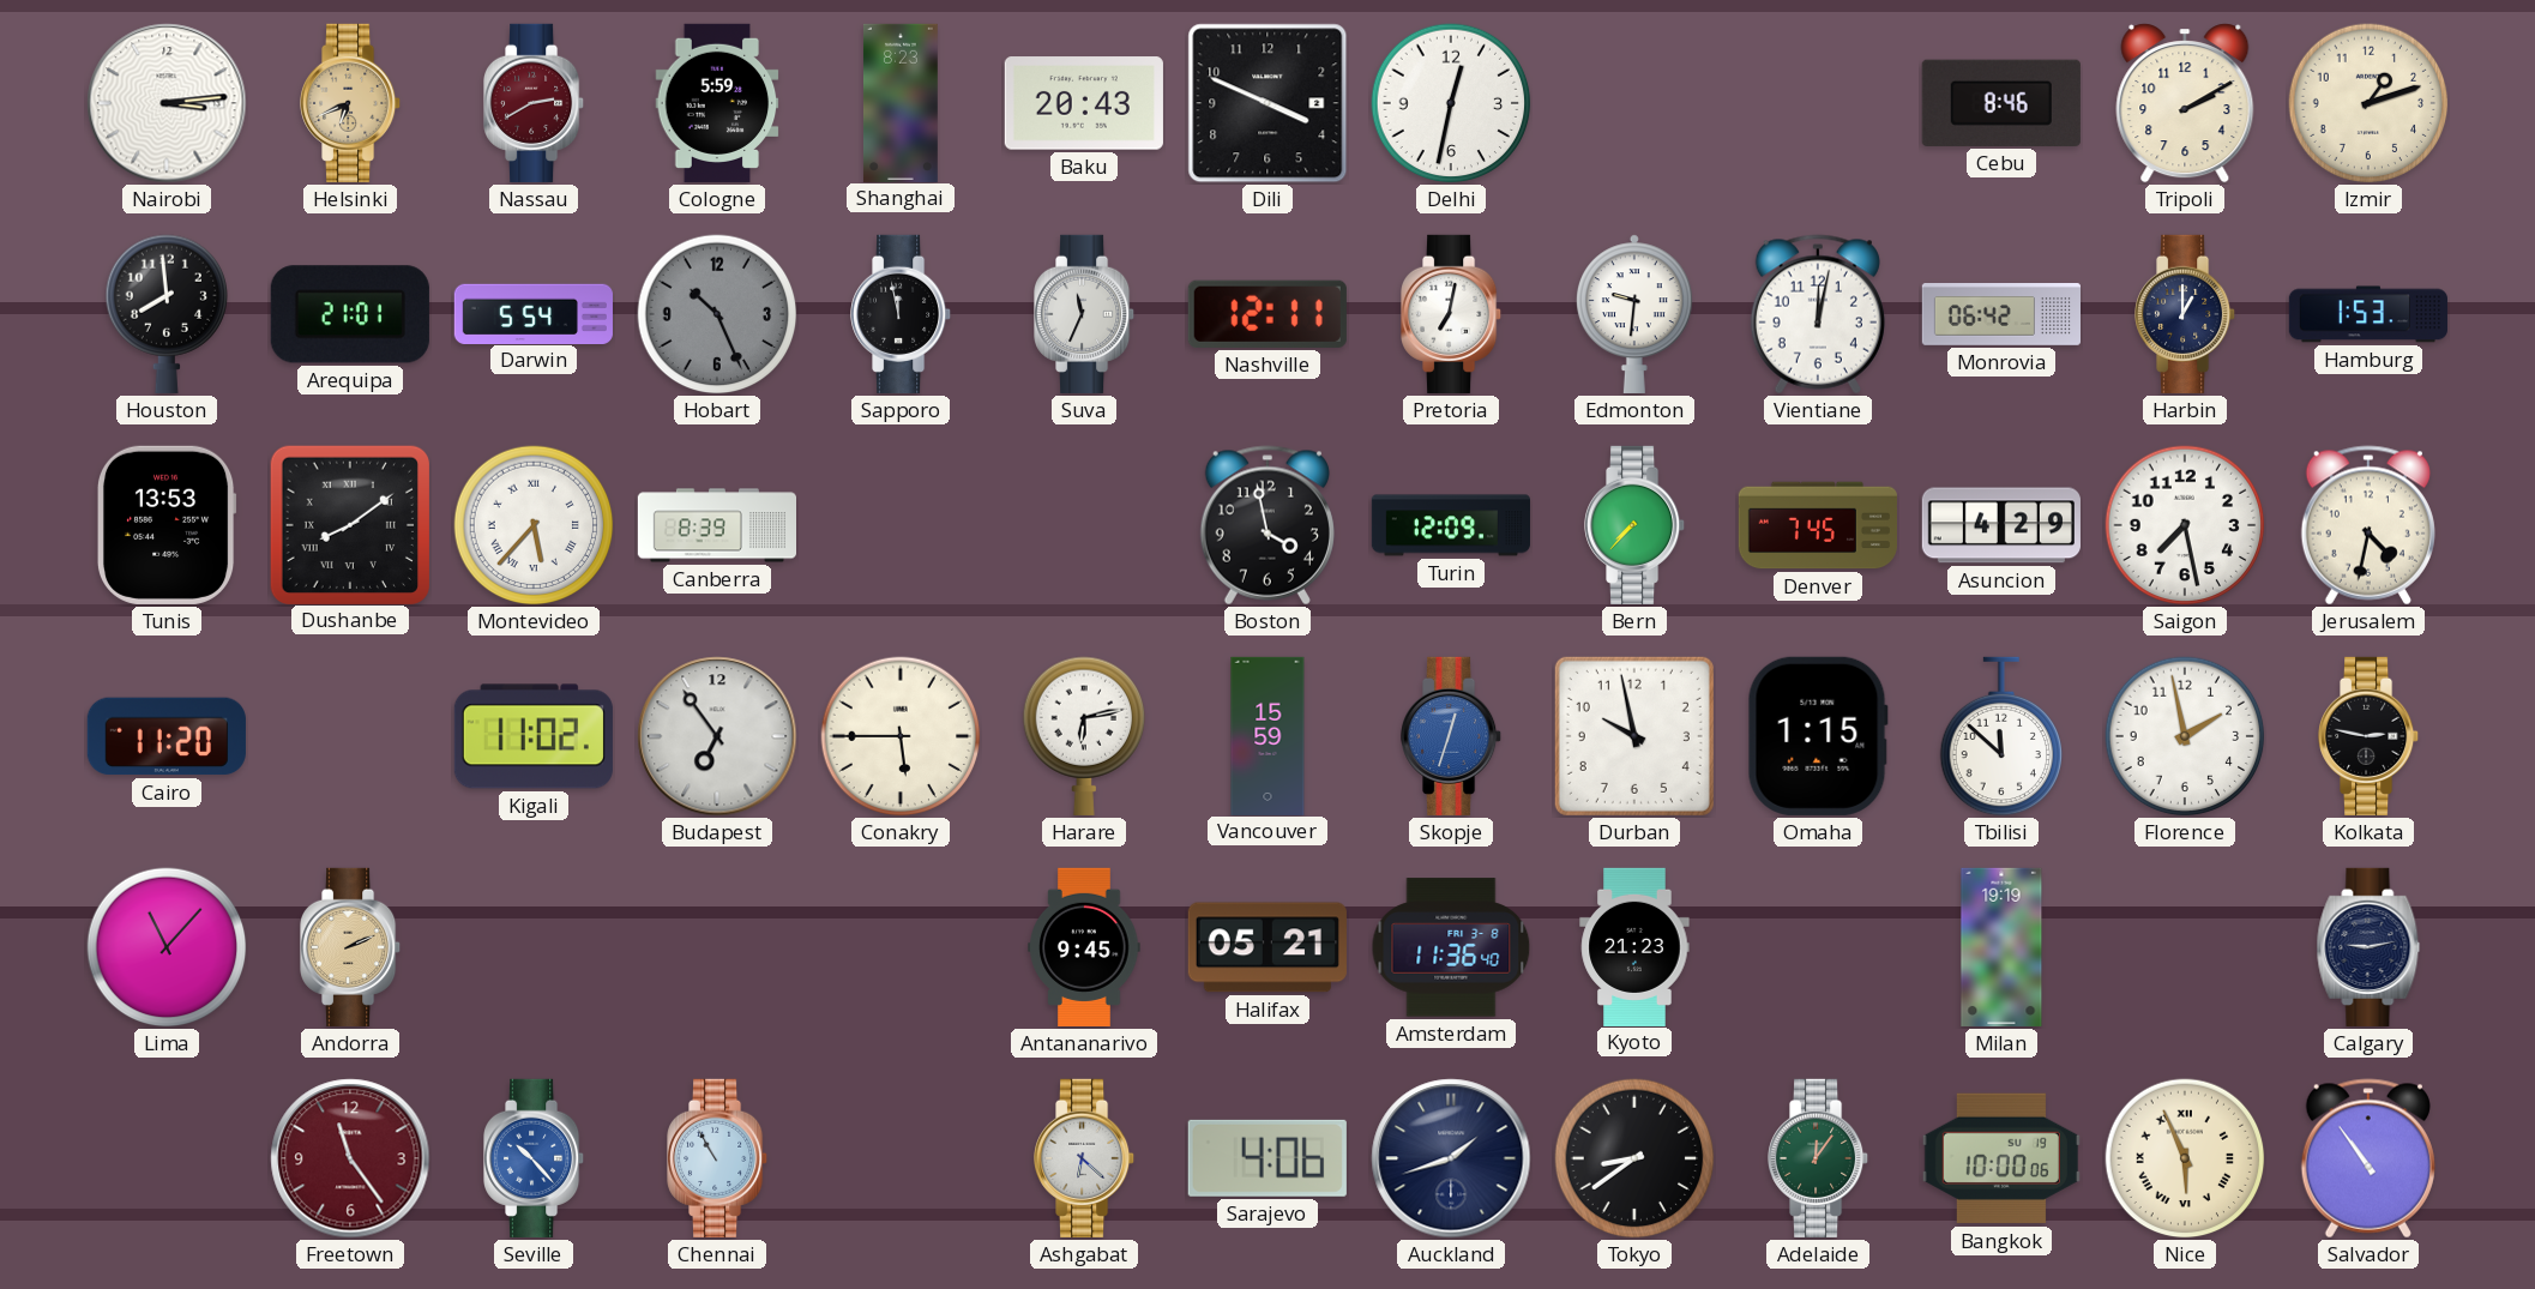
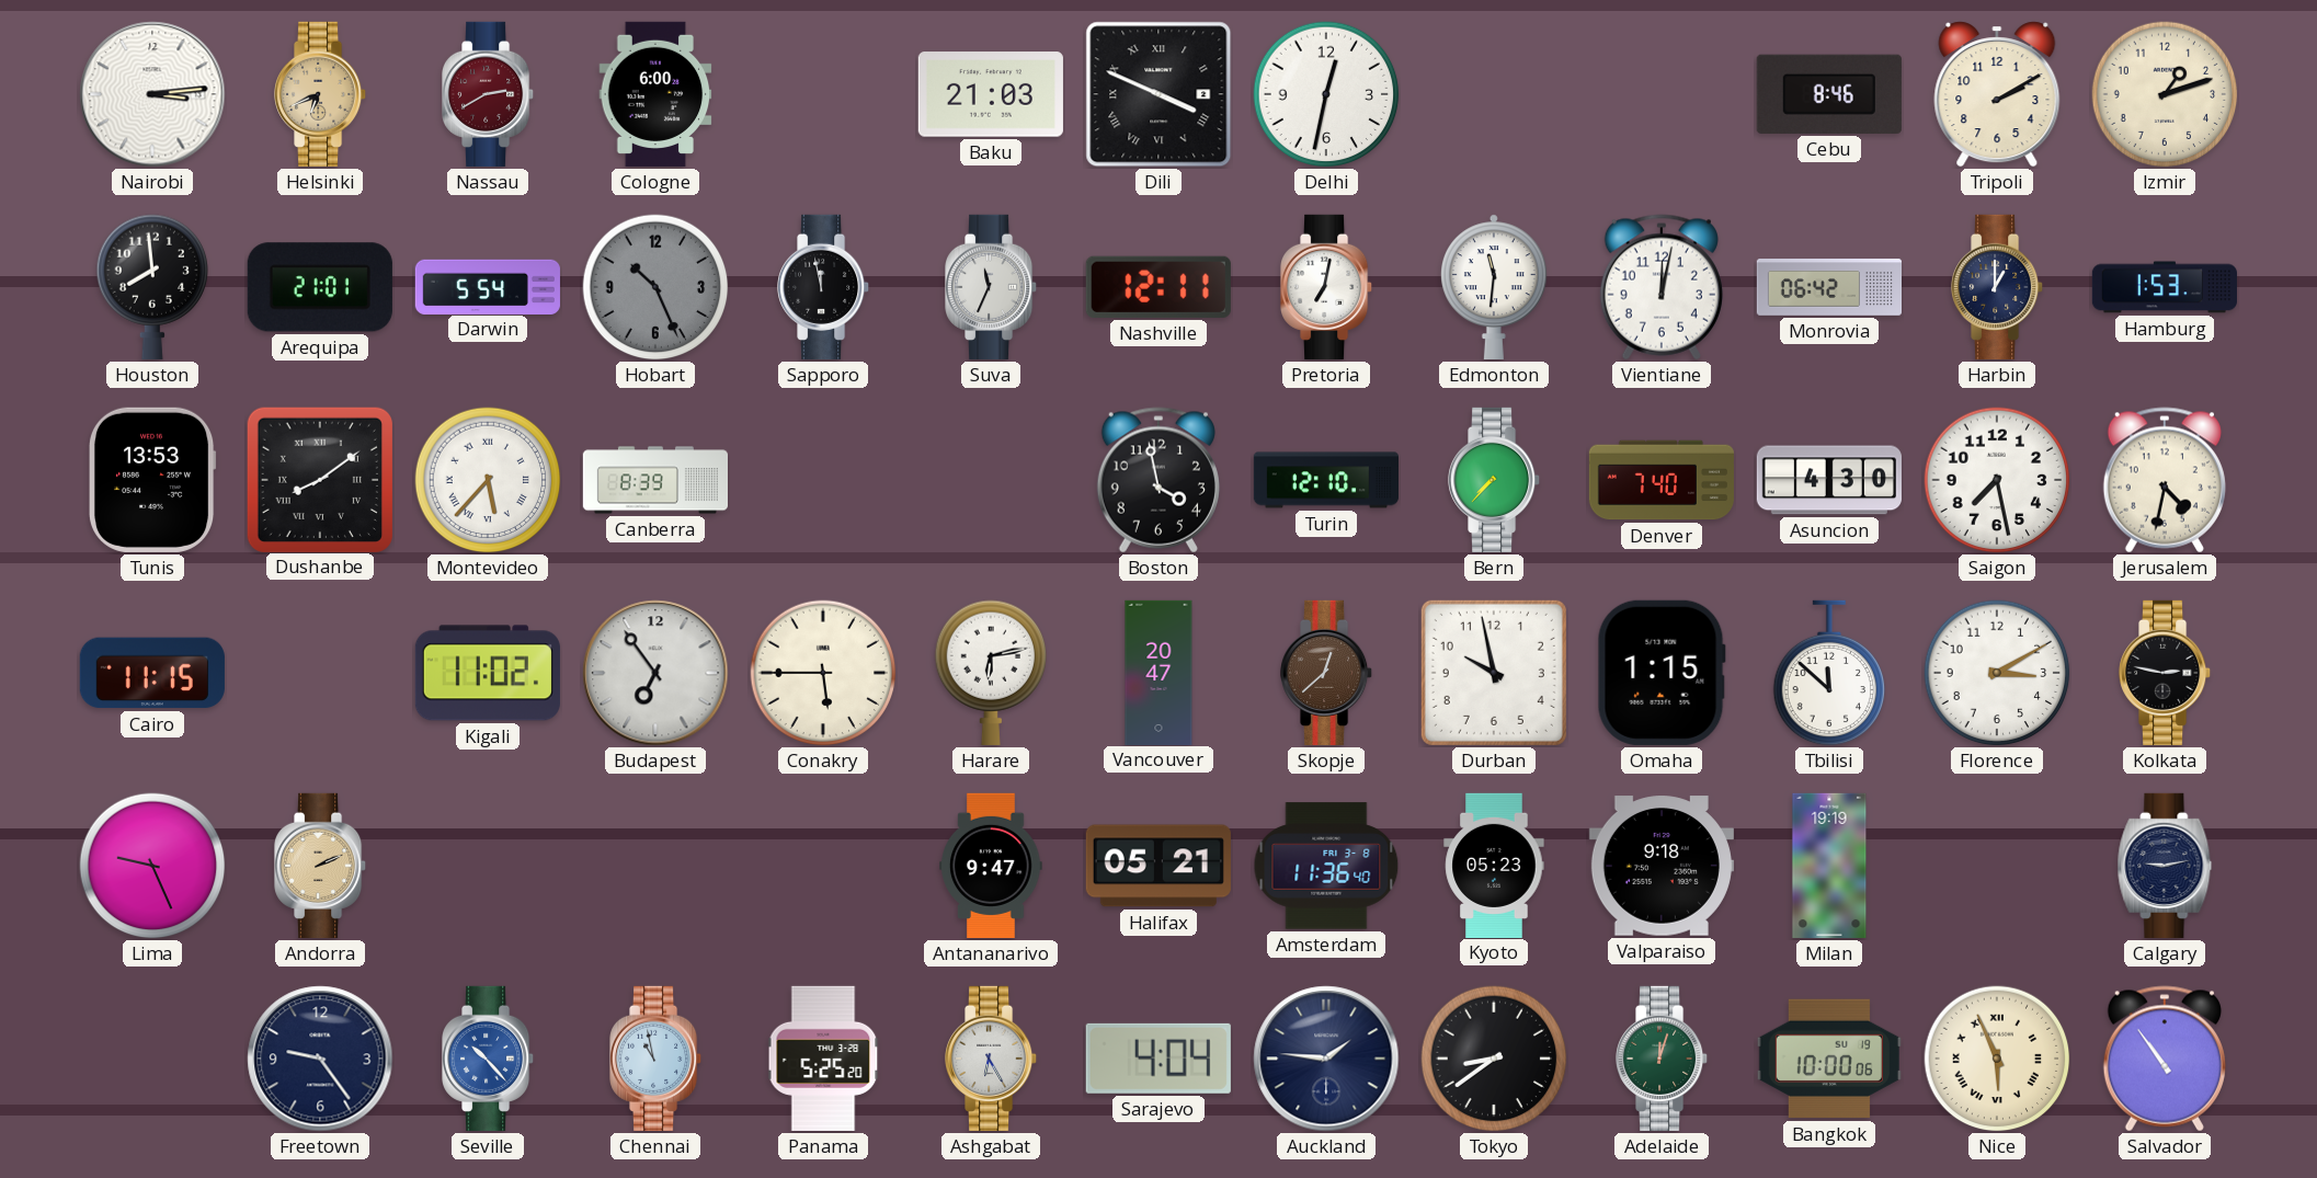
Cologne: 5:59 -> 6:00 (655, 94)
Shanghai: 8:23 -> none (901, 102)
Baku: 20:43 -> 21:03 (991, 94)
Dili numerals: Arabic -> Roman (1158, 94)
Edmonton: 9:31 -> 11:31 (1494, 287)
Turin: 12:09 -> 12:10 (1325, 480)
Denver: 7:45 -> 7:40 (1662, 480)
Asuncion: 4:29 -> 4:30 (1829, 480)
Cairo: 11:20 -> 11:15 (152, 673)
Vancouver: 15:59 -> 20:47 (1158, 672)
Skopje: 12:33 -> 12:38 (1327, 673)
Skopje dial: blue -> brown (1327, 673)
Florence: 1:58 -> 3:10 (1997, 673)
Lima: 11:07 -> 9:26 (152, 866)
Antananarivo: 9:45 -> 9:47 (991, 866)
Kyoto: 21:23 -> 05:23 (1494, 865)
Valparaiso: none -> 9:18 (1662, 866)
Freetown: 11:24 -> 9:24 (320, 1059)
Freetown dial: burgundy -> navy (320, 1059)
Chennai: 10:55 -> 10:58 (657, 1059)
Panama: none -> 5:25 (823, 1059)
Ashgabat: 6:22 -> 6:25 (992, 1059)
Sarajevo: 4:06 -> 4:04 (1158, 1059)
Auckland: 1:42 -> 1:46 (1326, 1059)
Adelaide: 12:06 -> 12:03 (1663, 1059)
